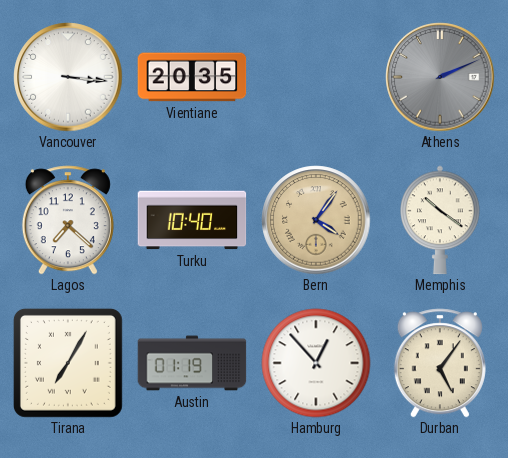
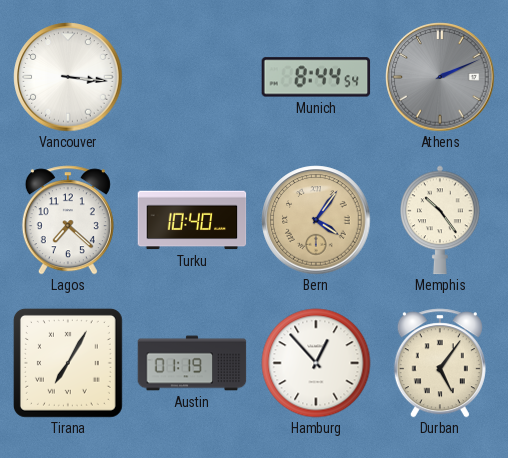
Vientiane: 20:35 -> none (192, 77)
Munich: none -> 8:44 (316, 77)
Memphis: 10:21 -> 10:24 (441, 220)
